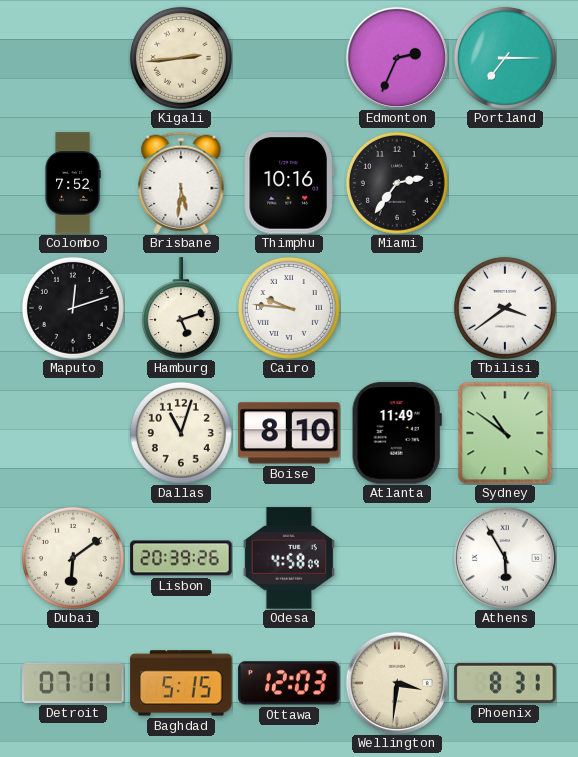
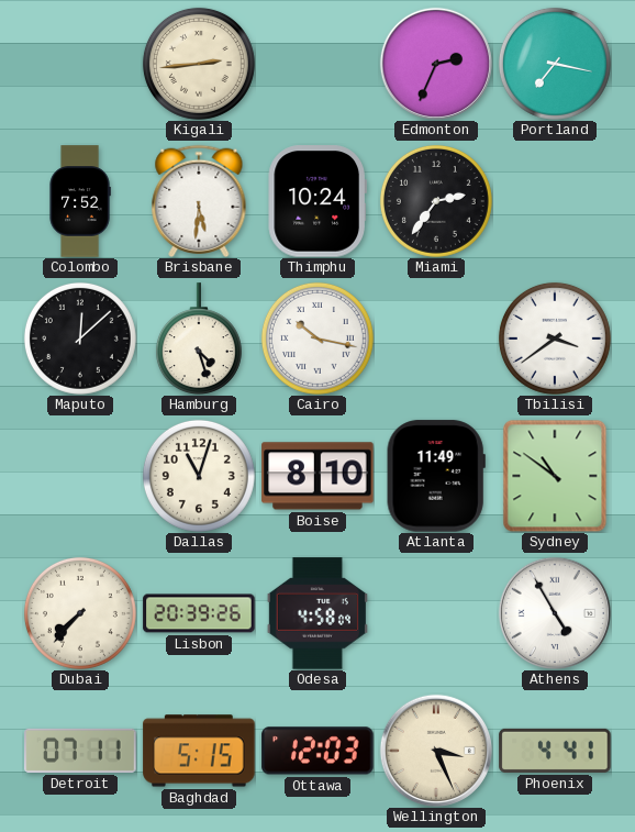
Portland: 7:15 -> 7:17 (555, 64)
Thimphu: 10:16 -> 10:24 (317, 201)
Maputo: 12:12 -> 12:08 (80, 339)
Hamburg: 5:12 -> 4:27 (199, 339)
Cairo: 9:46 -> 10:17 (317, 339)
Dubai: 6:09 -> 7:37 (80, 613)
Athens: 5:55 -> 4:55 (555, 613)
Wellington: 3:31 -> 3:26 (436, 751)
Phoenix: 8:31 -> 4:41 (555, 751)
